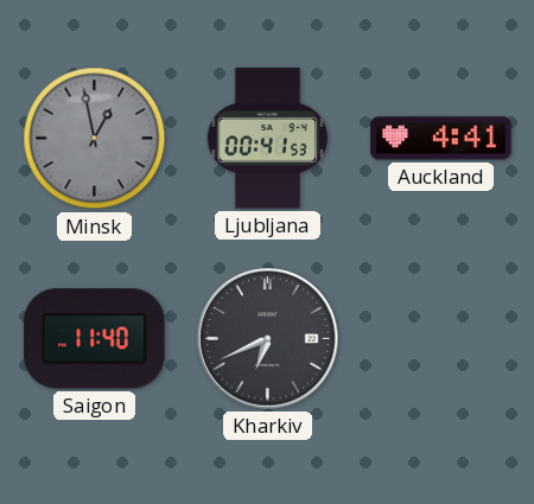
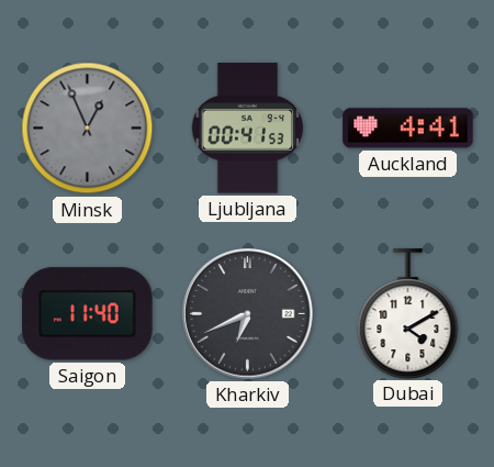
Minsk: 12:58 -> 12:56 (88, 129)
Dubai: none -> 4:10 (408, 313)
